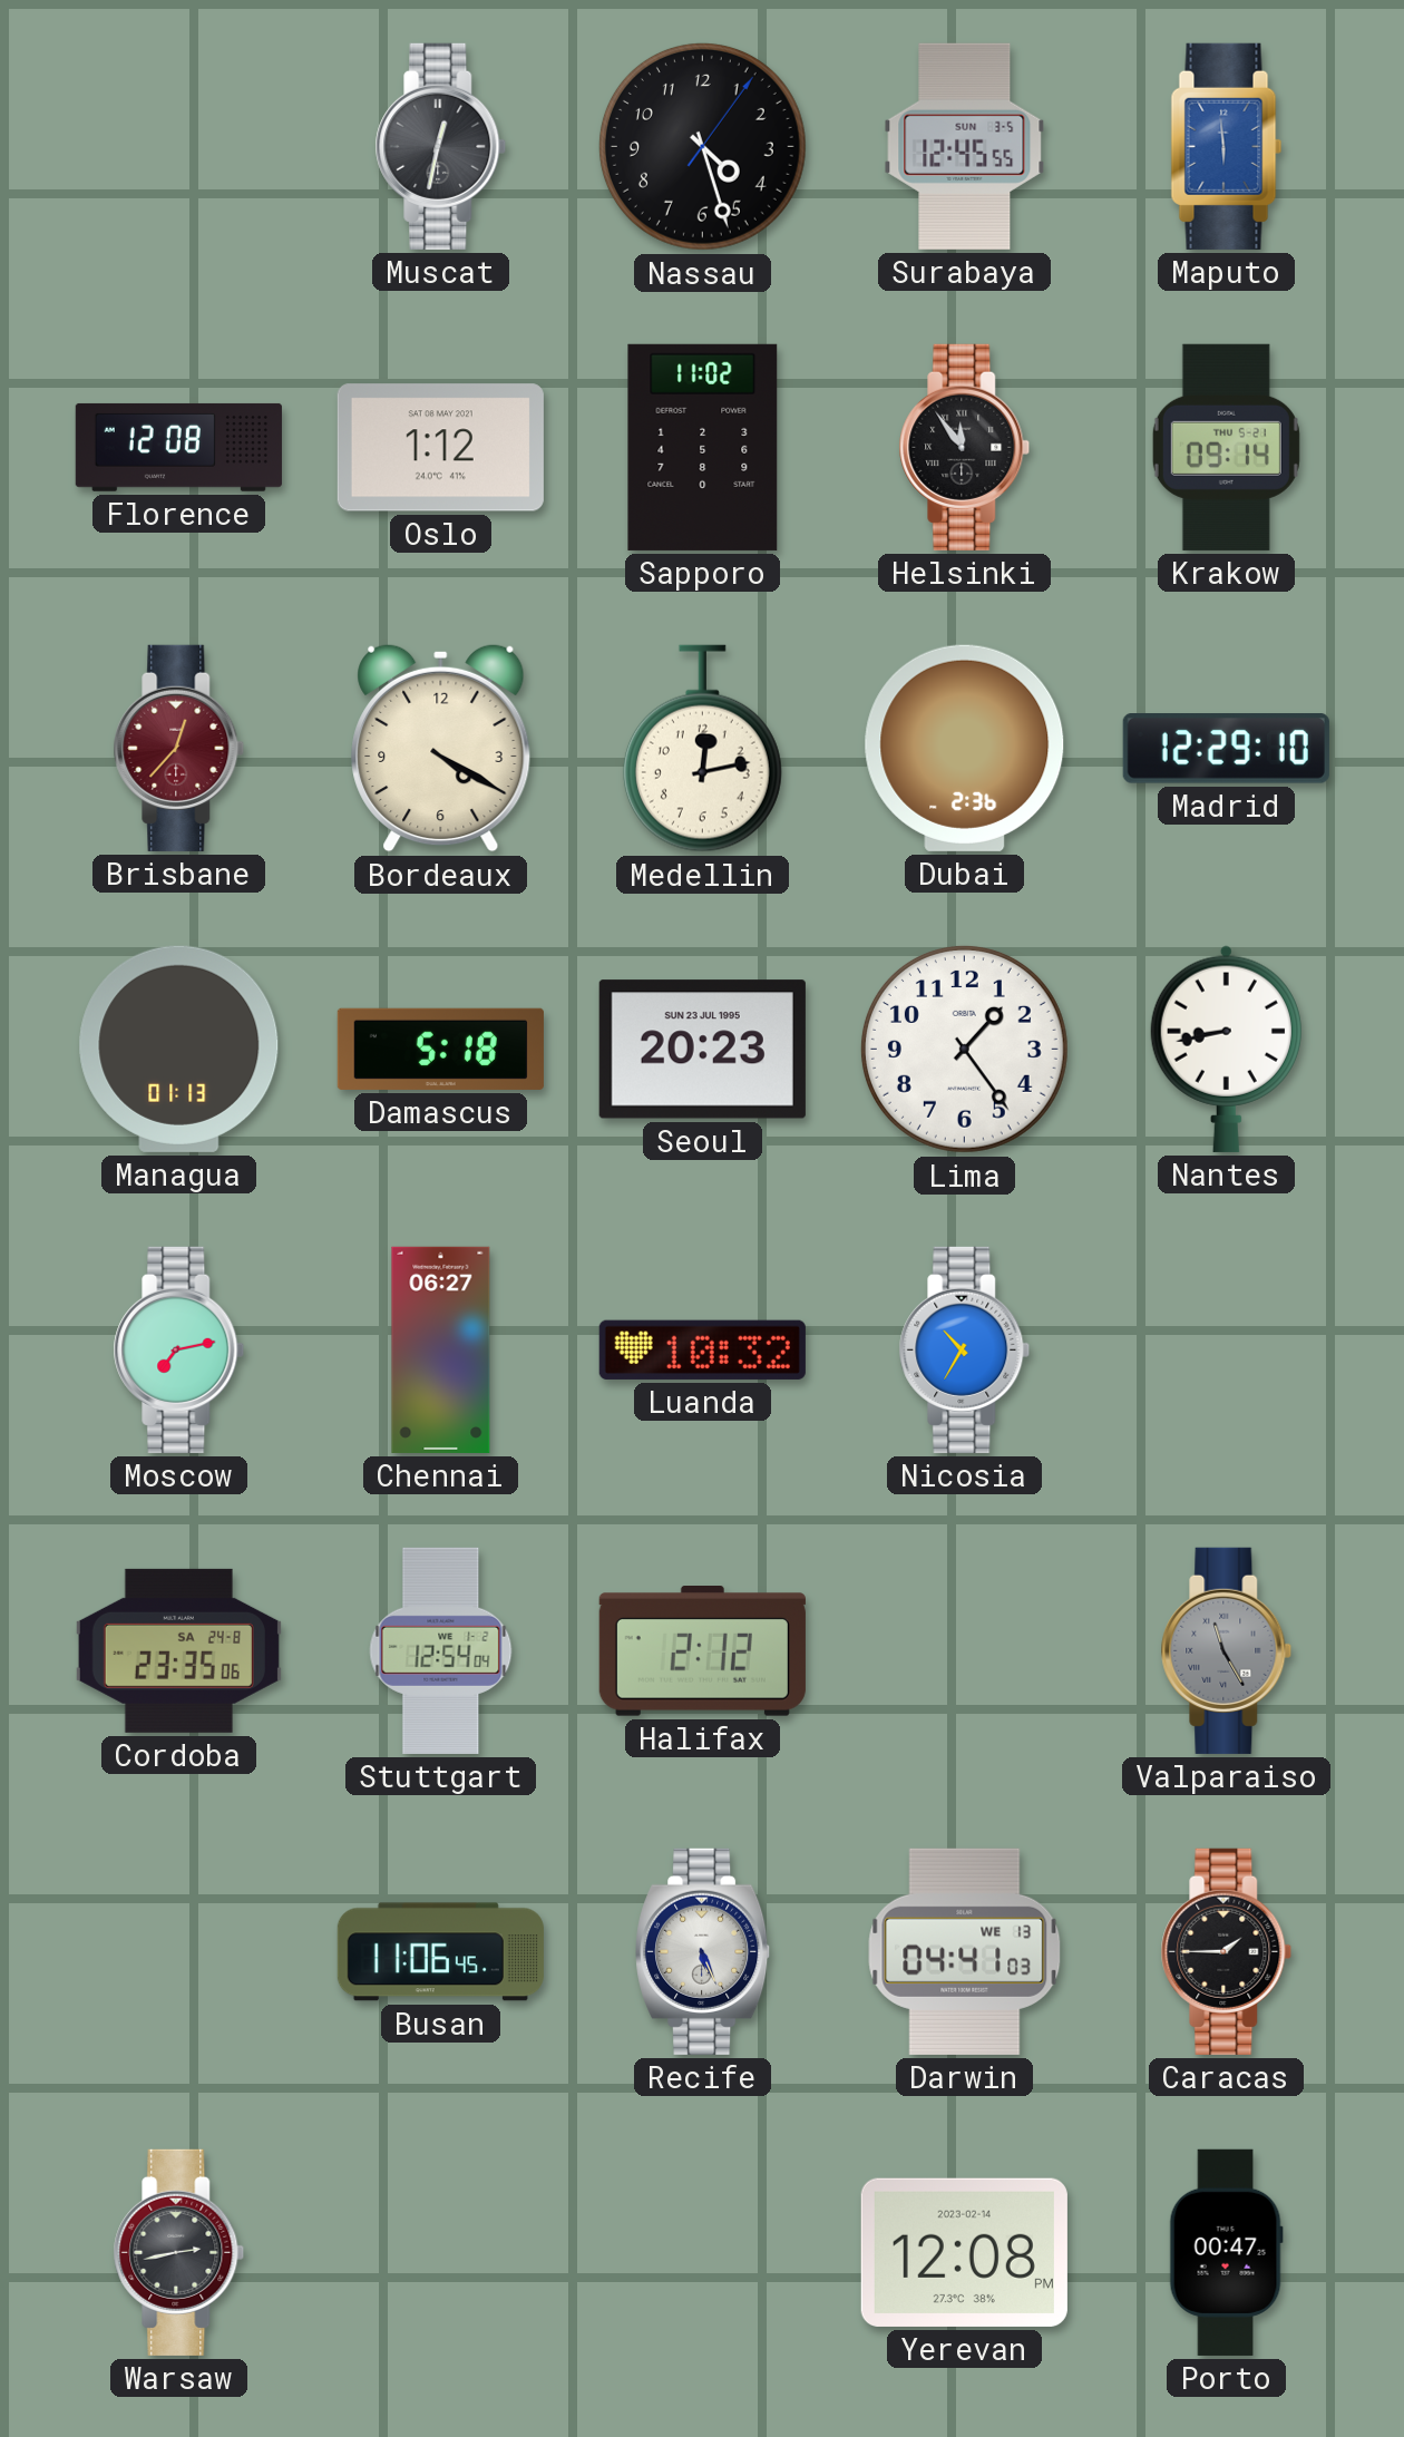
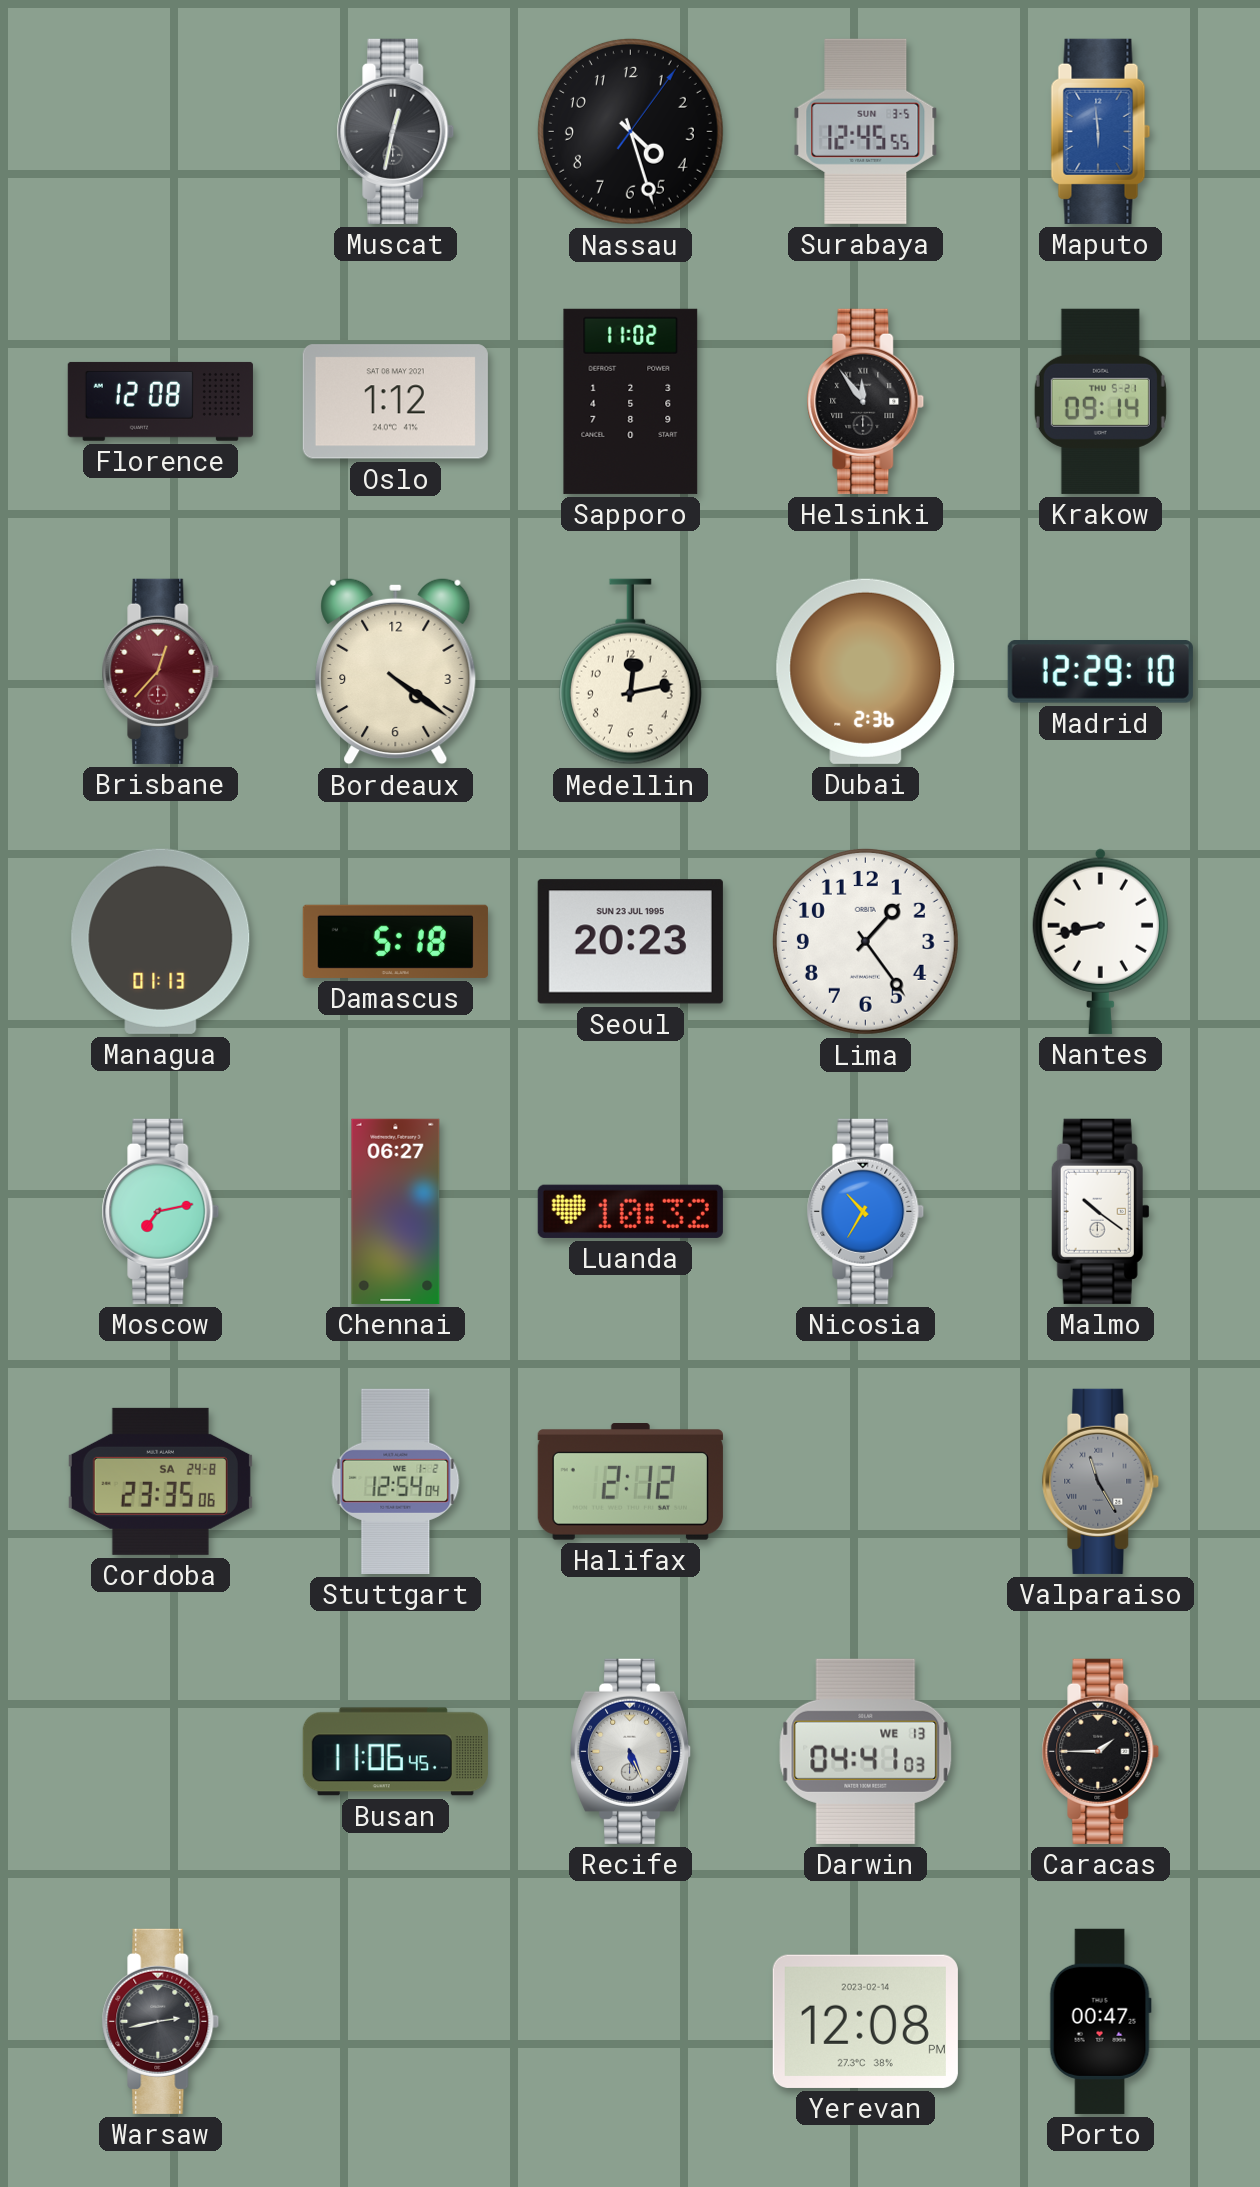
Bordeaux: 4:20 -> 4:21 (396, 671)
Malmo: none -> 10:21 (1100, 1211)
